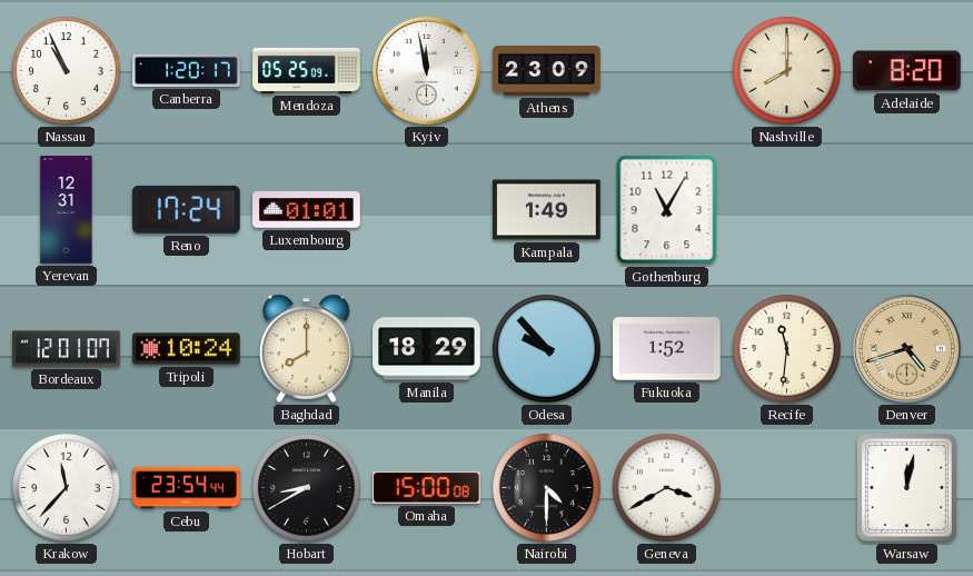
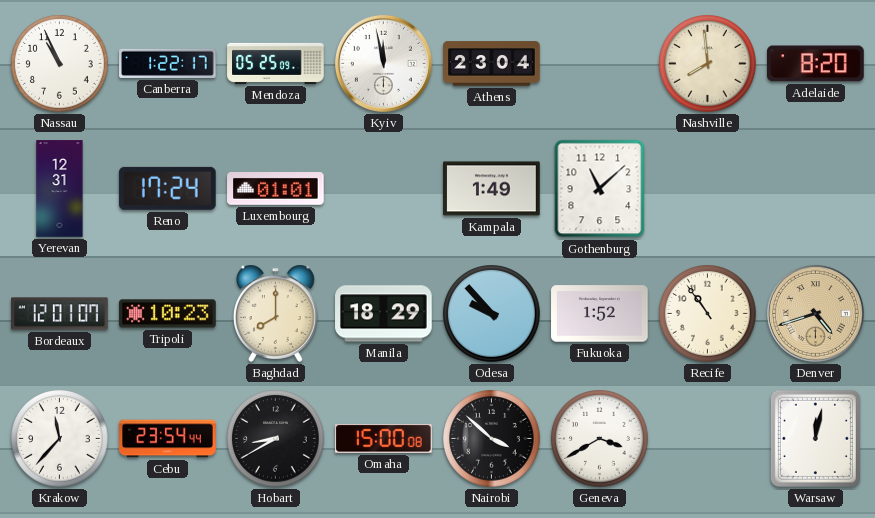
Canberra: 1:20 -> 1:22 (168, 63)
Athens: 23:09 -> 23:04 (492, 64)
Nashville: 8:00 -> 7:59 (708, 64)
Gothenburg: 11:05 -> 11:08 (600, 189)
Tripoli: 10:24 -> 10:23 (168, 314)
Recife: 11:31 -> 10:54 (708, 314)
Nairobi: 4:30 -> 3:52 (492, 439)
